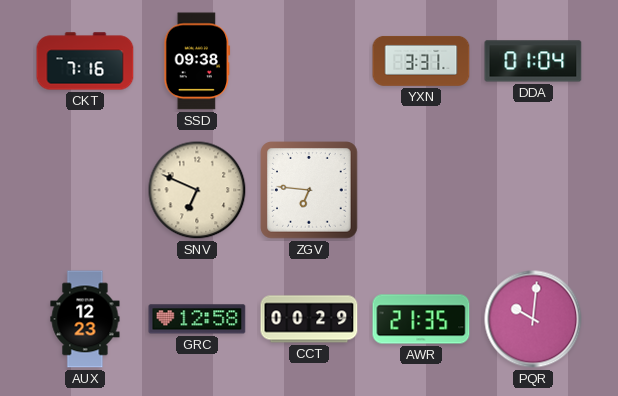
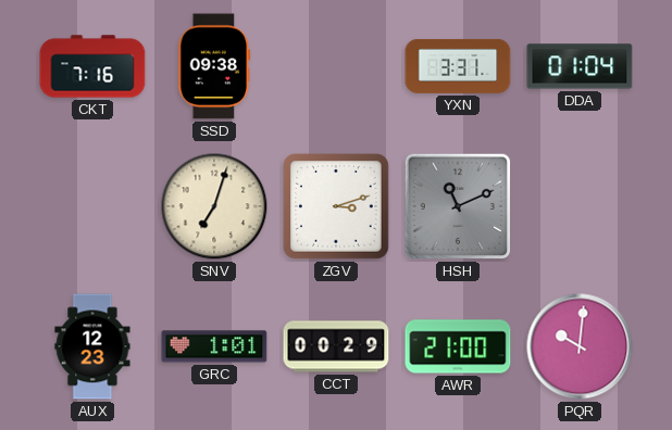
SNV: 6:49 -> 7:03 (214, 206)
ZGV: 6:46 -> 3:12 (337, 207)
HSH: none -> 11:11 (458, 206)
GRC: 12:58 -> 1:01 (214, 346)
AWR: 21:35 -> 21:00 (458, 346)
